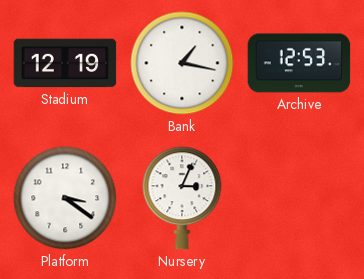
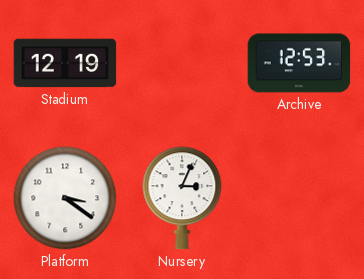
Bank: 1:17 -> none (182, 63)
